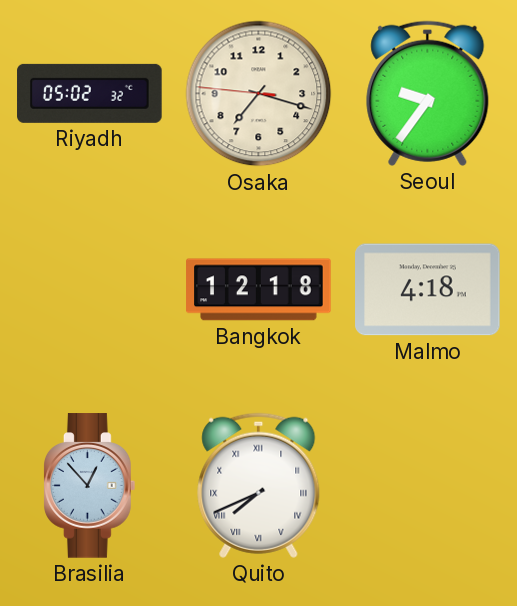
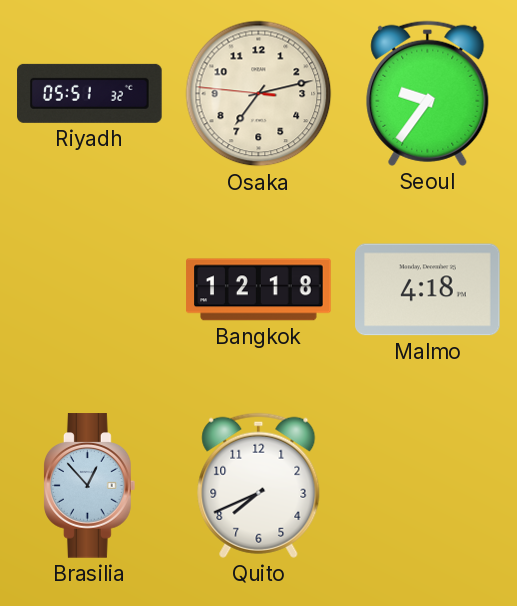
Riyadh: 05:02 -> 05:51 (90, 93)
Osaka: 7:17 -> 7:12 (259, 94)
Quito numerals: Roman -> Arabic (259, 485)
